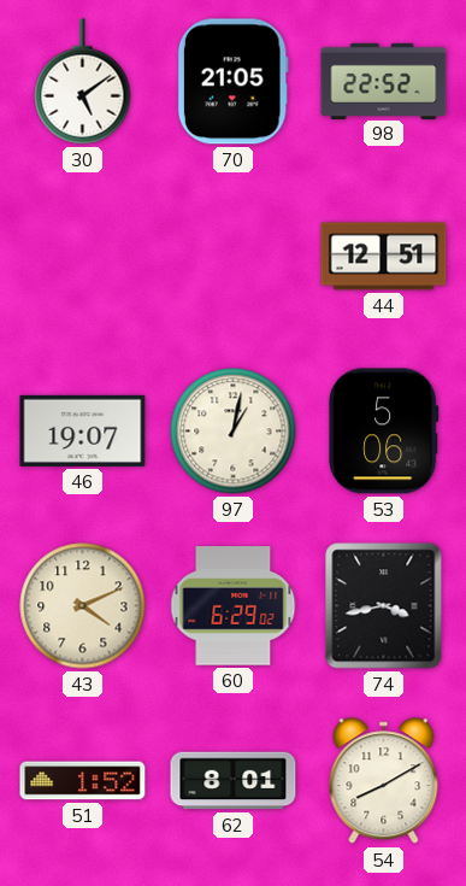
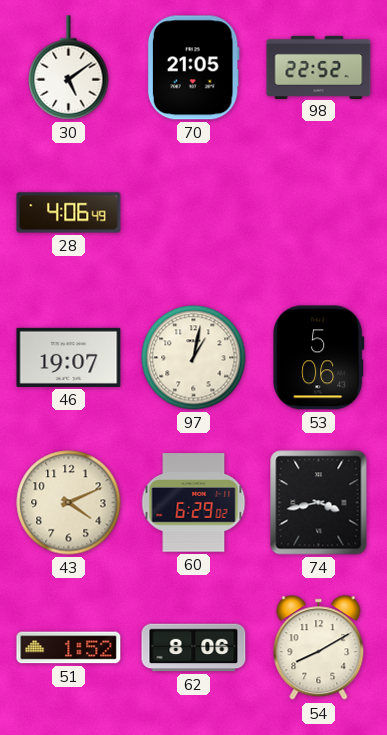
28: none -> 4:06 (69, 213)
44: 12:51 -> none (384, 257)
62: 8:01 -> 8:06 (194, 648)
